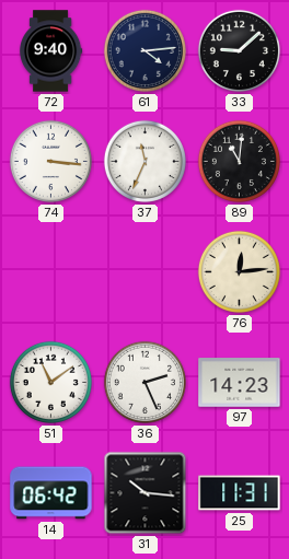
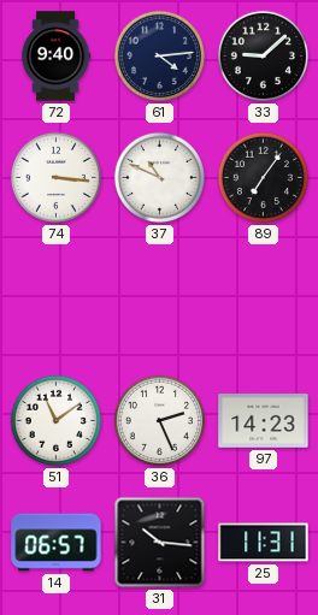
37: 11:34 -> 10:49 (159, 177)
89: 11:01 -> 7:06 (263, 177)
76: 12:14 -> none (239, 271)
14: 06:42 -> 06:57 (57, 543)
